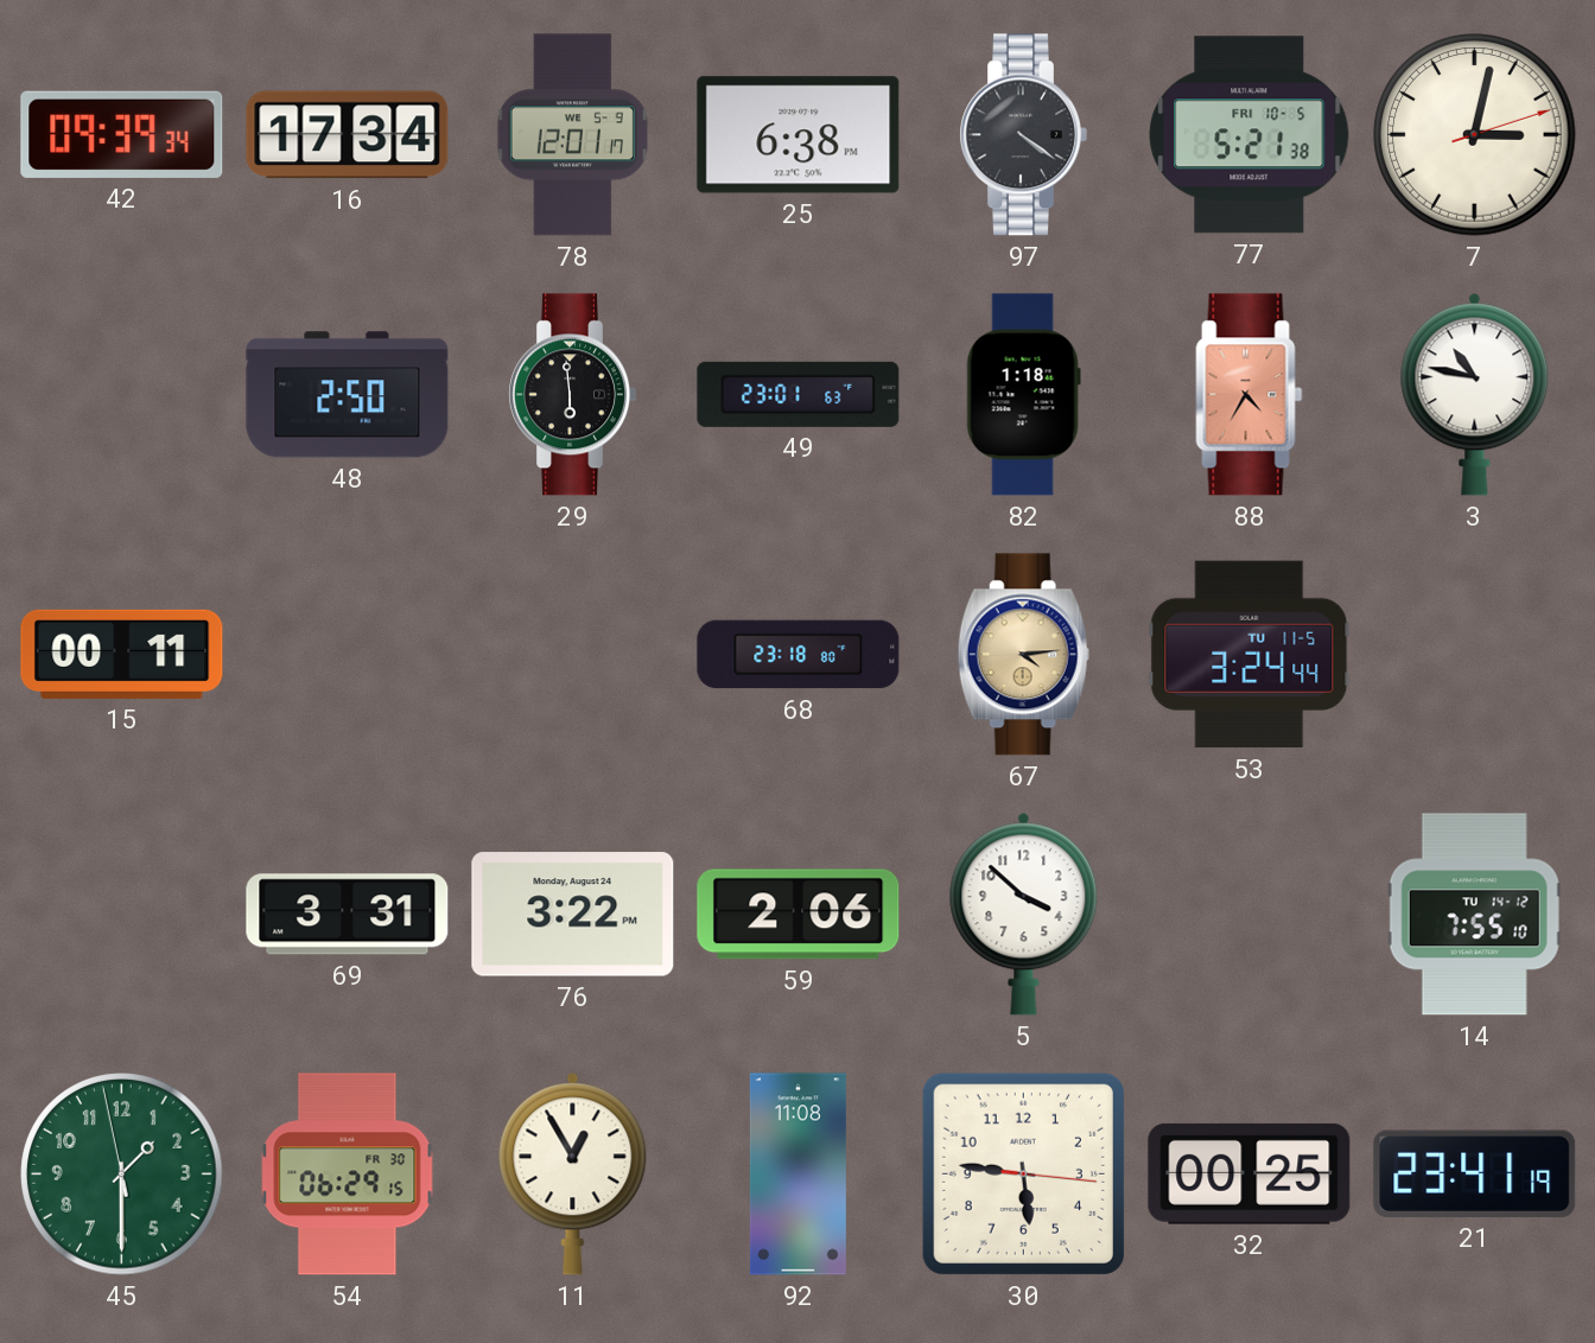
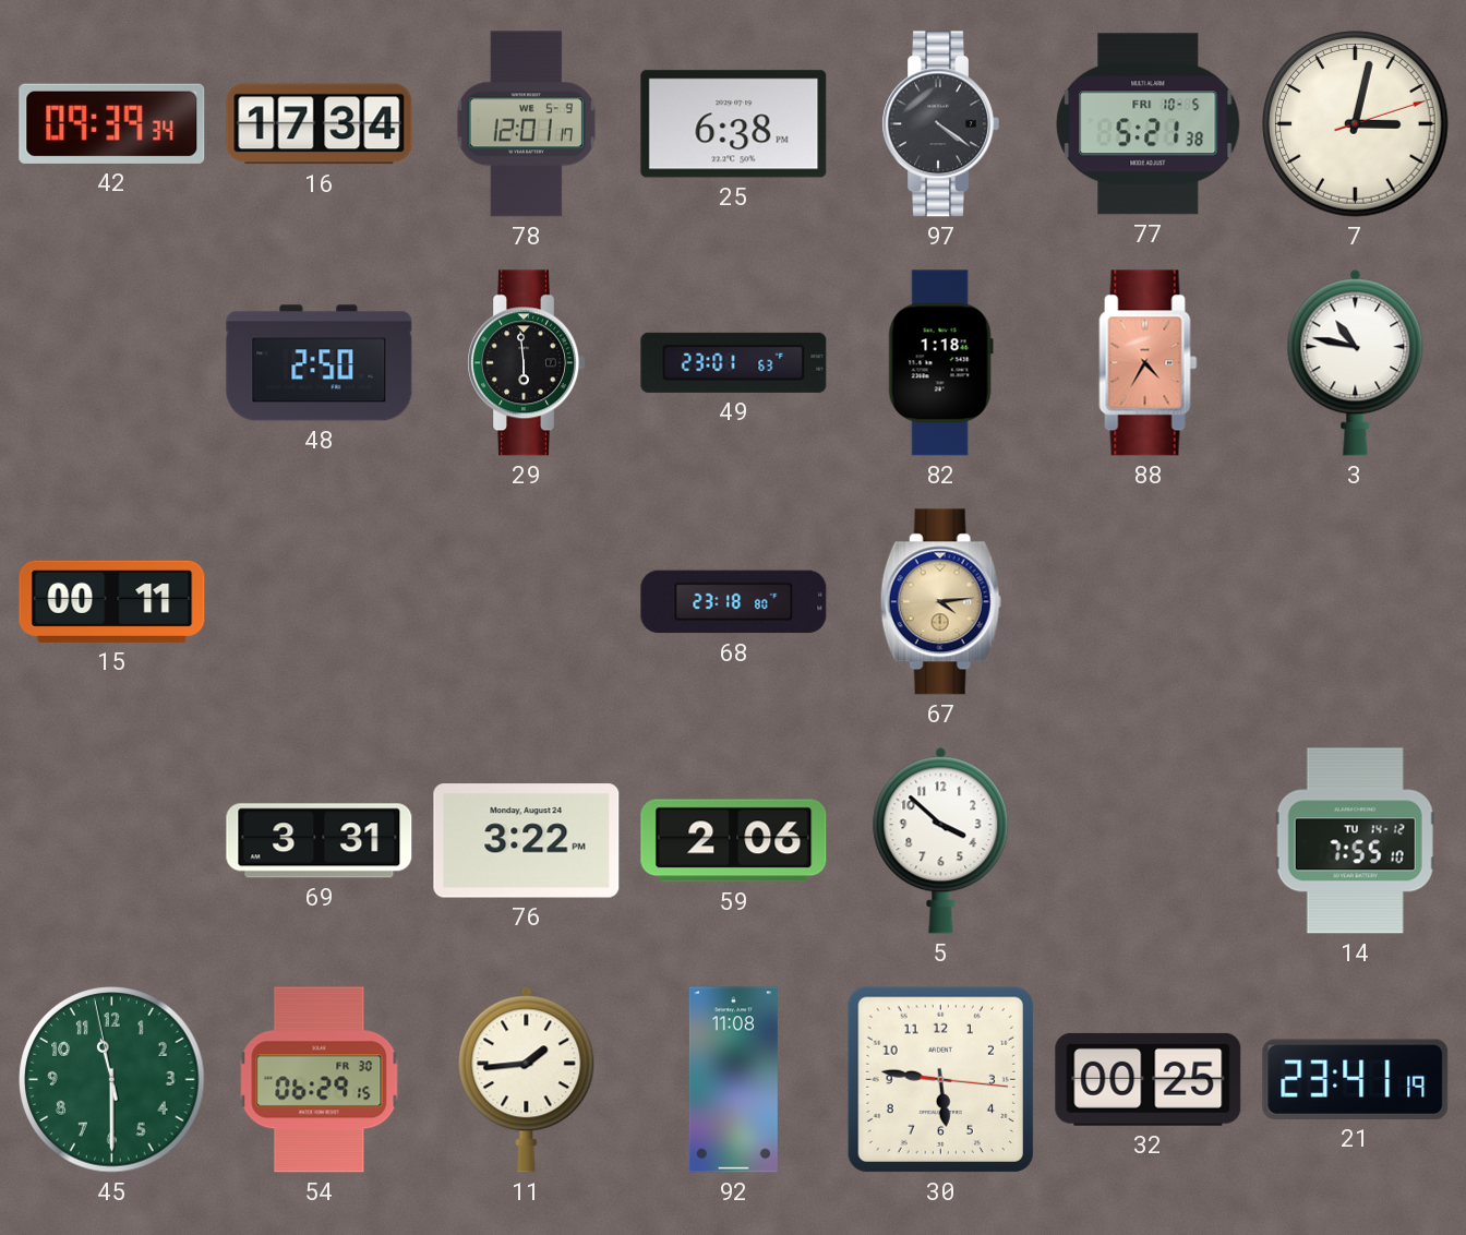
53: 3:24 -> none (1250, 655)
45: 1:29 -> 11:29 (112, 1080)
11: 12:55 -> 1:44 (527, 1080)
